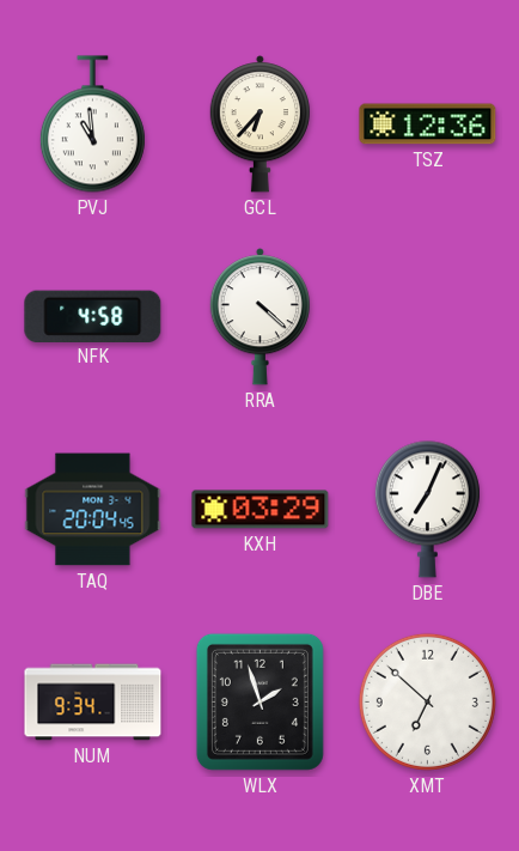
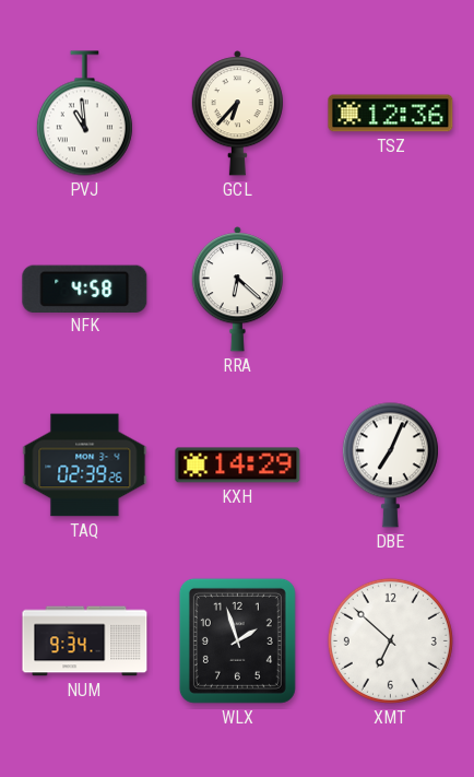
RRA: 4:22 -> 6:22 (237, 290)
TAQ: 20:04 -> 02:39 (85, 466)
KXH: 03:29 -> 14:29 (238, 466)
